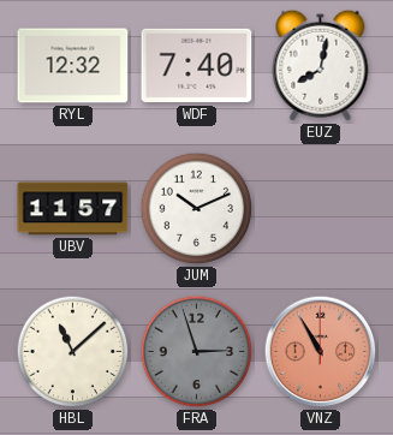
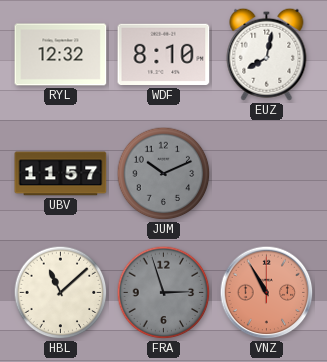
WDF: 7:40 -> 8:10 (164, 55)
JUM dial: white -> grey (164, 174)
